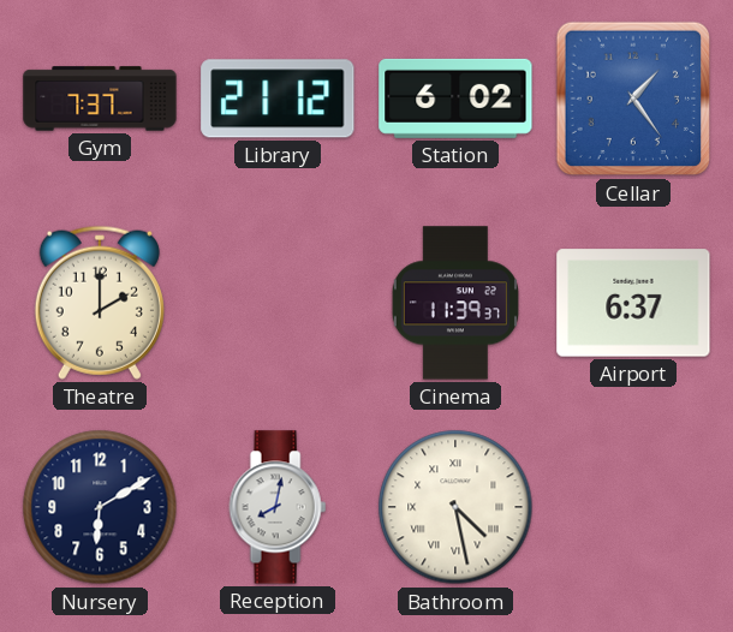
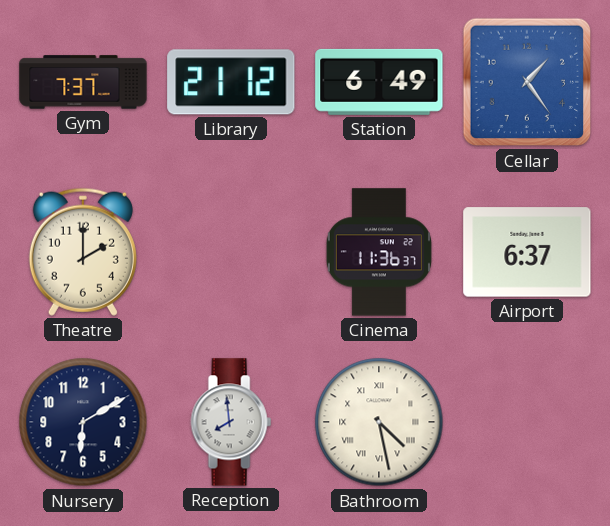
Station: 6:02 -> 6:49 (379, 82)
Cinema: 11:39 -> 11:36 (379, 252)
Reception: 8:02 -> 7:59 (231, 422)
